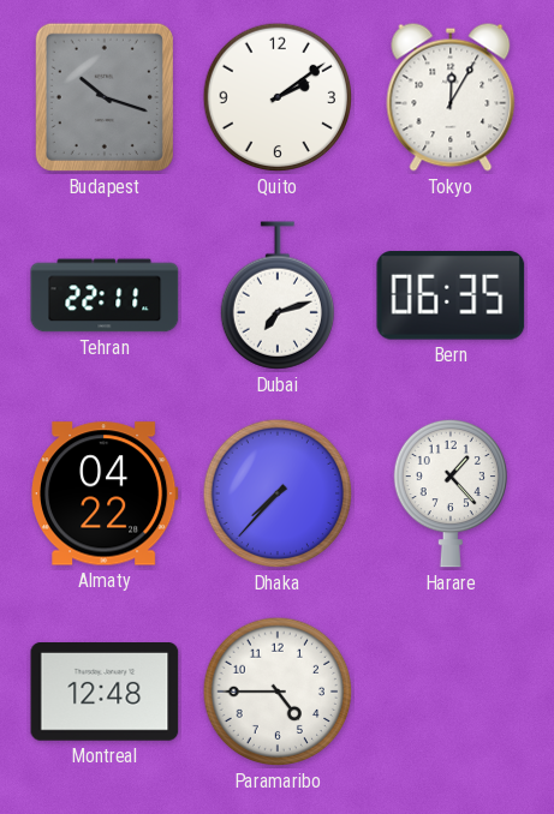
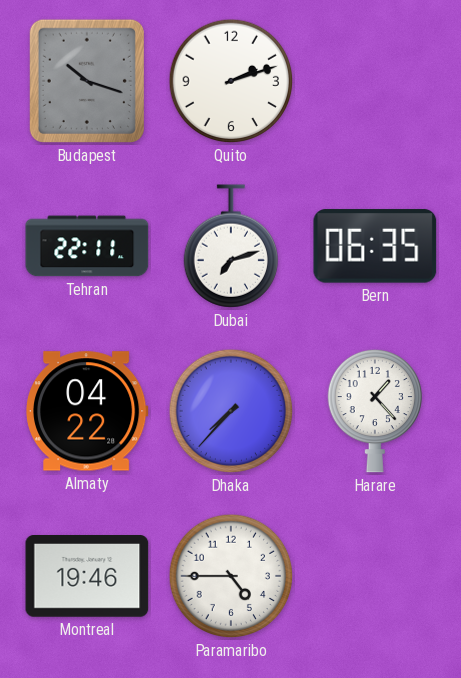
Quito: 2:09 -> 2:12 (231, 81)
Tokyo: 12:05 -> none (451, 97)
Montreal: 12:48 -> 19:46 (87, 576)
